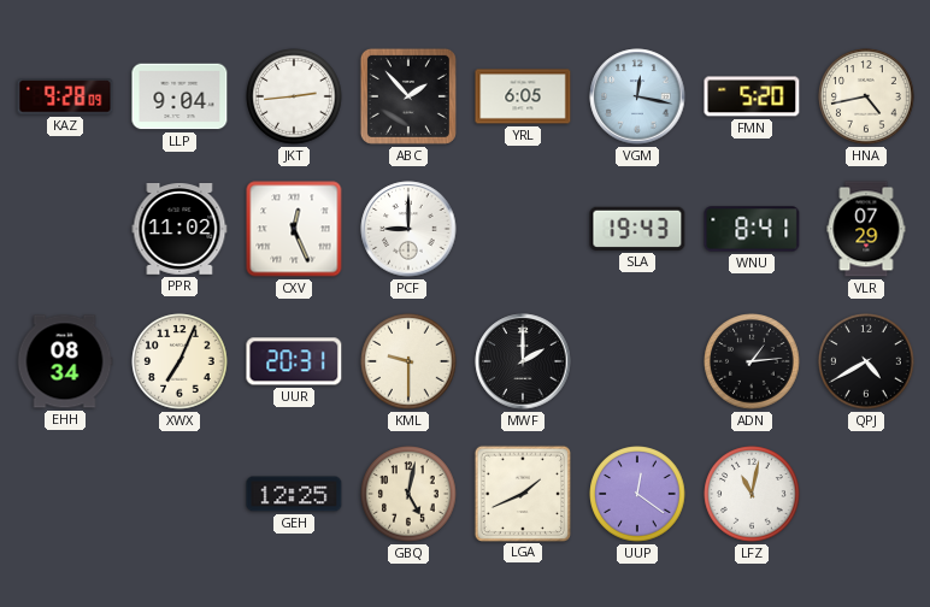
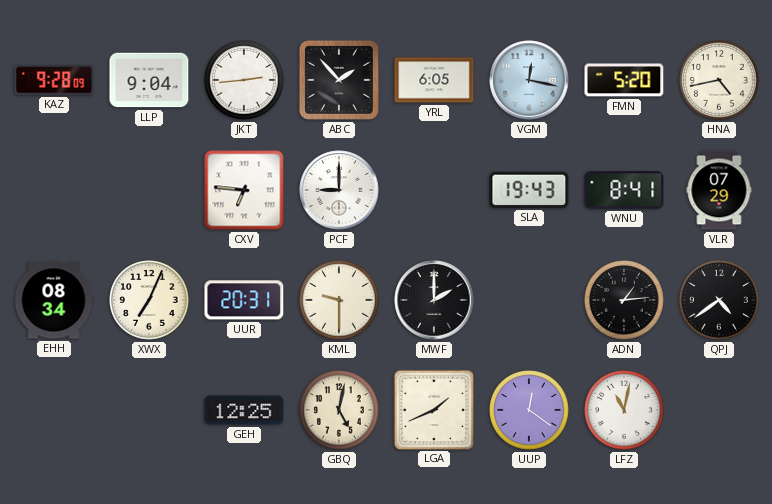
PPR: 11:02 -> none (179, 230)
CXV: 12:26 -> 6:46 (244, 190)
QPJ: 4:40 -> 4:39 (719, 300)
